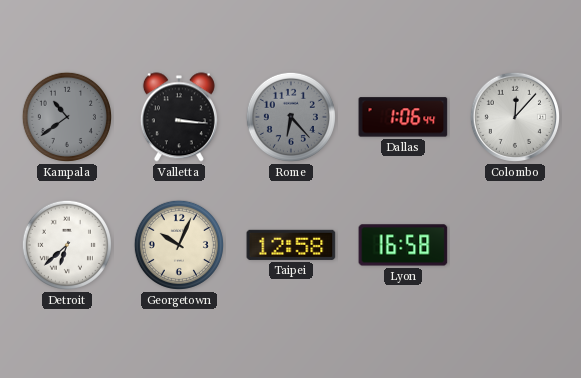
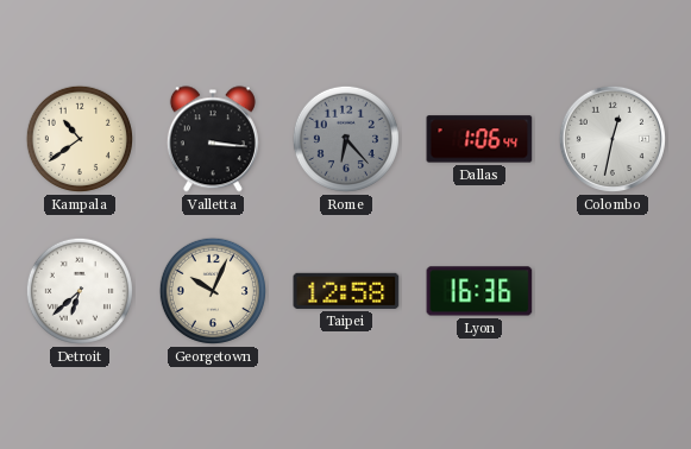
Kampala dial: grey -> cream (80, 139)
Colombo: 12:07 -> 12:32 (613, 139)
Lyon: 16:58 -> 16:36 (479, 291)
